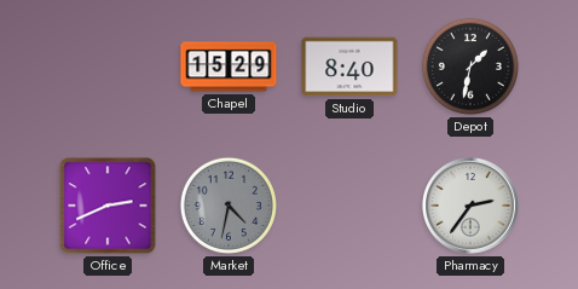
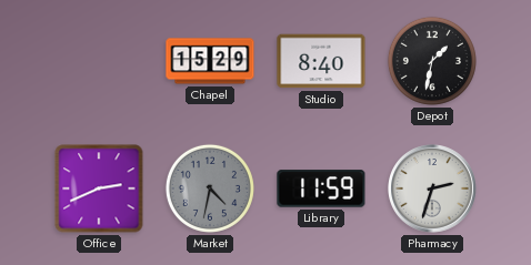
Library: none -> 11:59 (321, 188)
Pharmacy: 2:36 -> 2:33 (433, 190)
